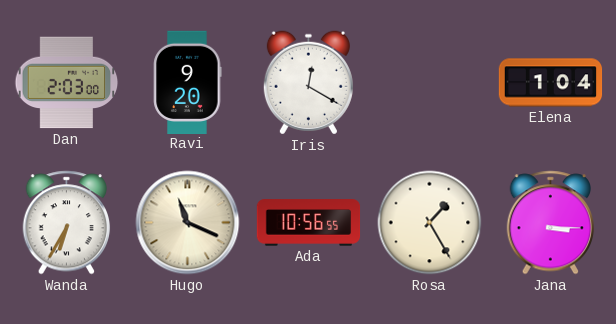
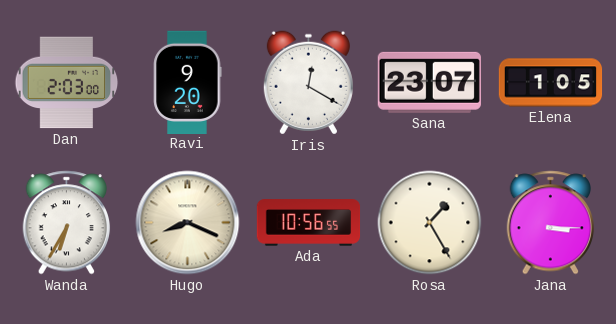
Sana: none -> 23:07 (429, 82)
Elena: 1:04 -> 1:05 (551, 83)
Hugo: 11:19 -> 8:19 (188, 223)
